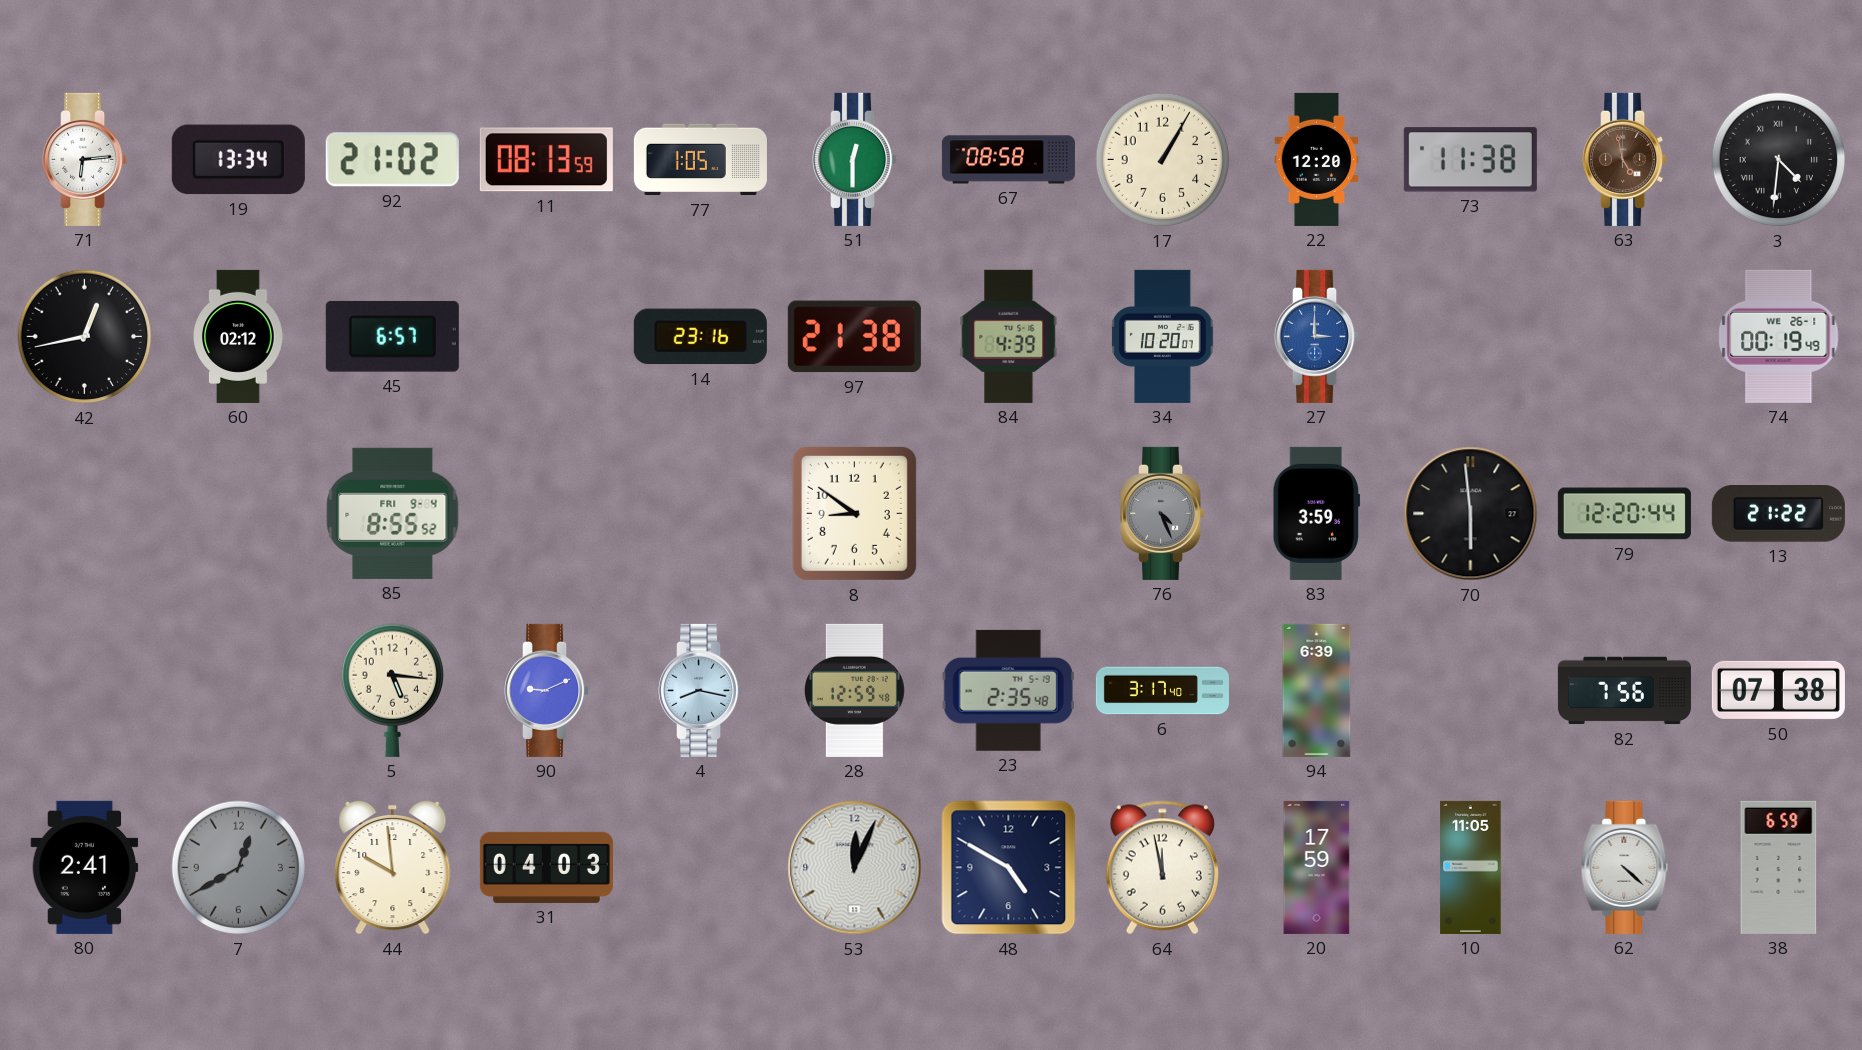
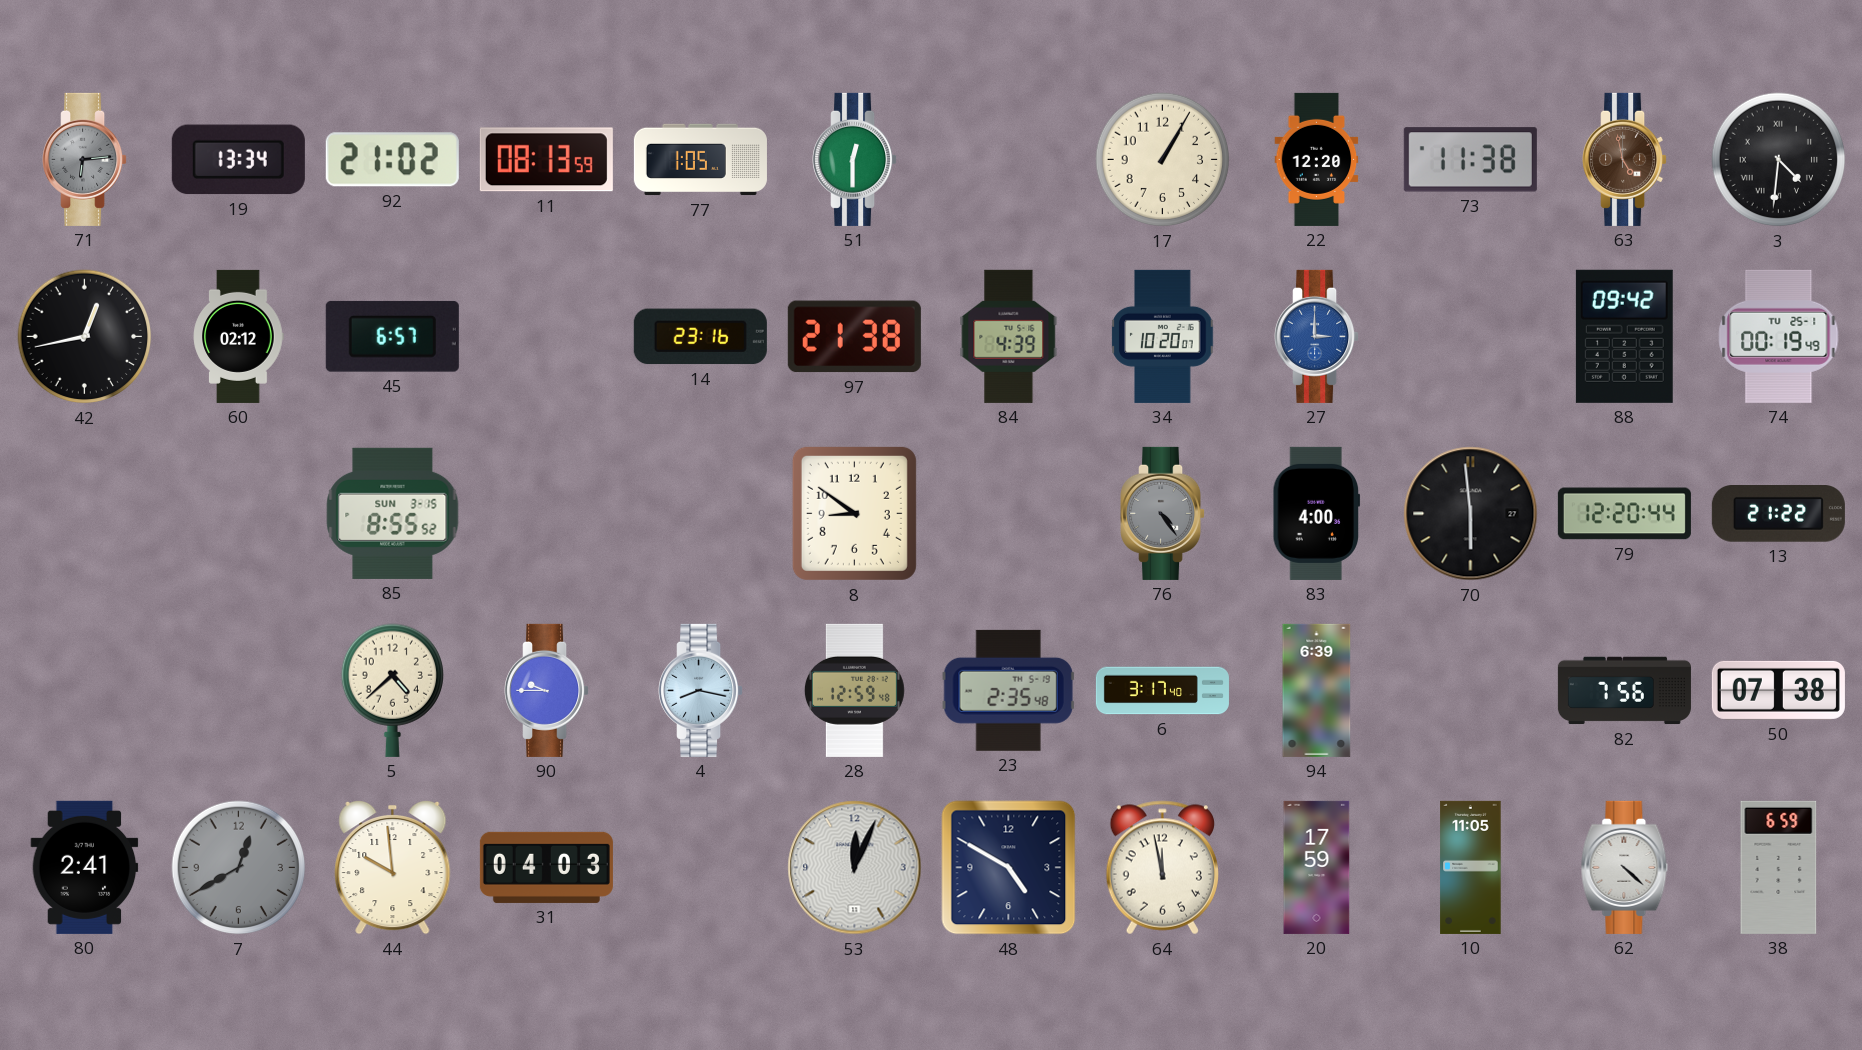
71 dial: white -> grey (85, 159)
67: 08:58 -> none (1008, 160)
88: none -> 09:42 (1624, 336)
74 date: WE 26-1 -> TU 25-1 (1779, 336)
85 date: FRI 9-4 -> SUN 3-15 (393, 513)
76: 4:26 -> 4:24 (1163, 513)
83: 3:59 -> 4:00 (1317, 513)
5: 5:16 -> 4:38 (392, 690)
90: 9:11 -> 9:45 (547, 690)
